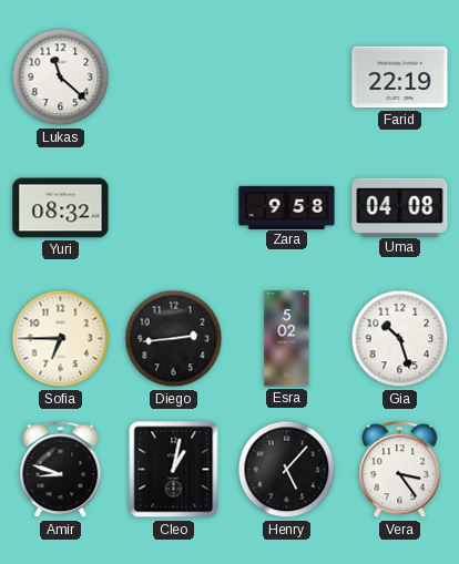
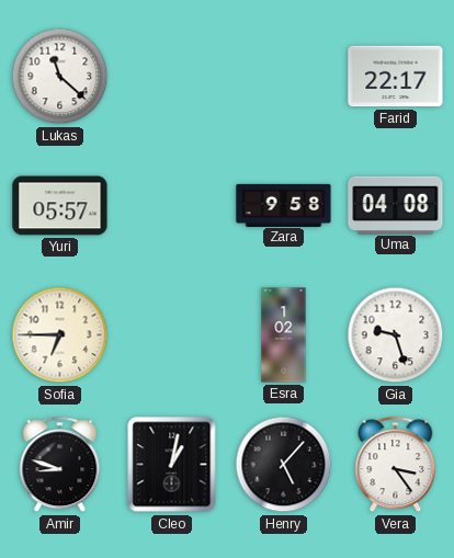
Farid: 22:19 -> 22:17 (396, 77)
Yuri: 08:32 -> 05:57 (60, 206)
Diego: 2:44 -> none (174, 339)
Esra: 5:02 -> 1:02 (284, 335)
Gia: 10:27 -> 9:27 (396, 335)
